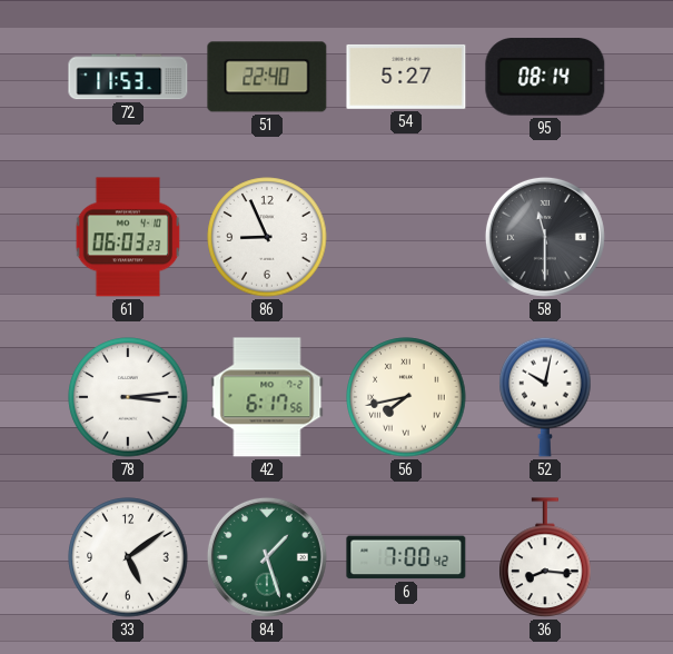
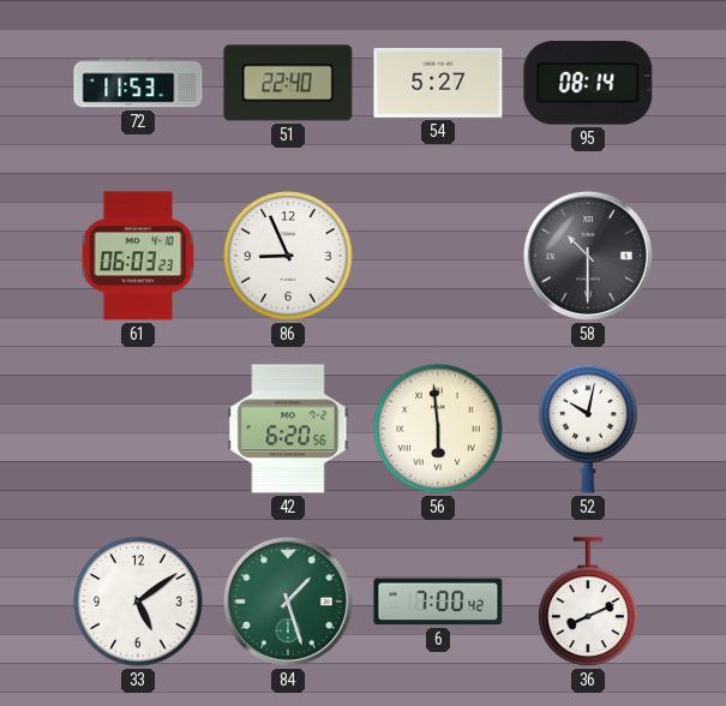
58: 11:30 -> 10:30 (588, 256)
78: 3:14 -> none (128, 397)
42: 6:17 -> 6:20 (288, 429)
56: 7:43 -> 5:59 (438, 429)
36: 8:16 -> 8:11 (588, 602)
